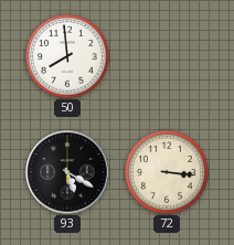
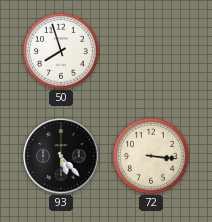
50: 7:59 -> 7:57 (62, 52)
93: 5:20 -> 5:23 (61, 156)
